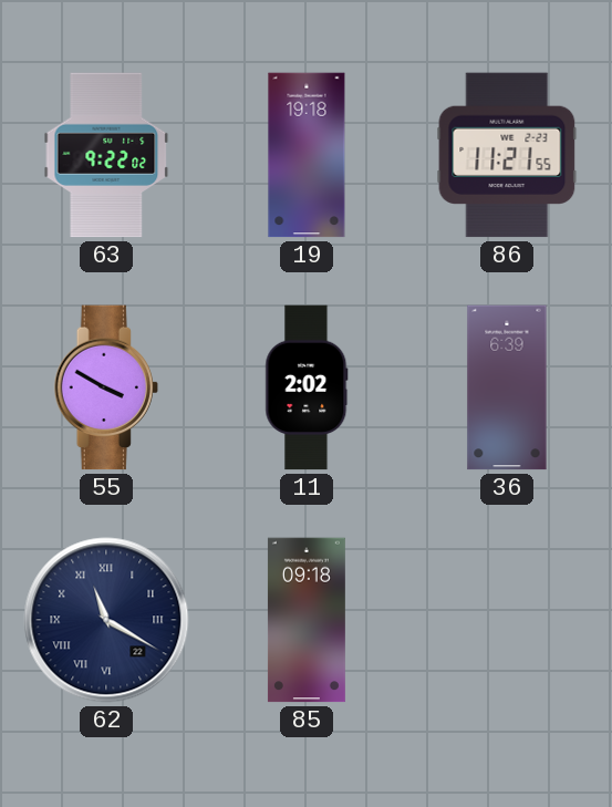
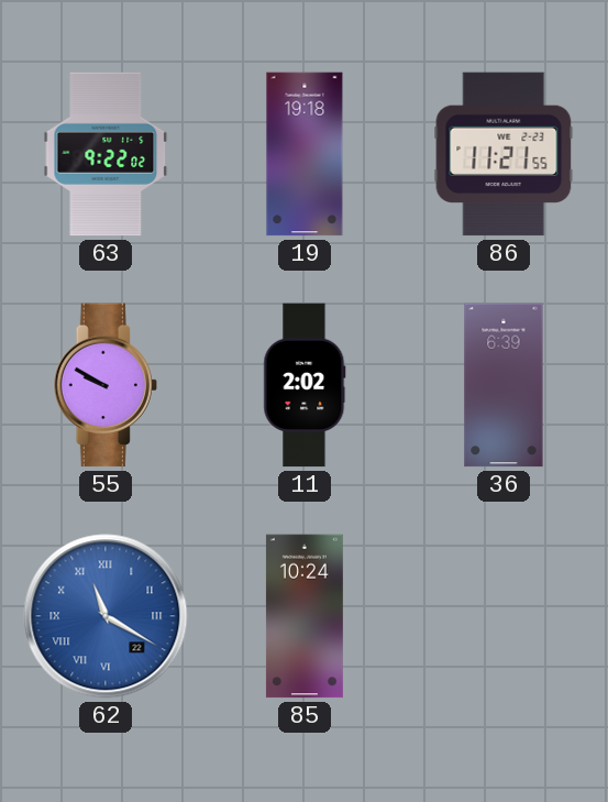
55: 3:50 -> 9:50 (106, 385)
62 dial: navy -> blue (106, 616)
85: 09:18 -> 10:24 (305, 616)
